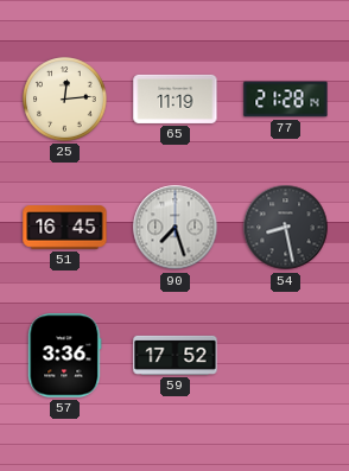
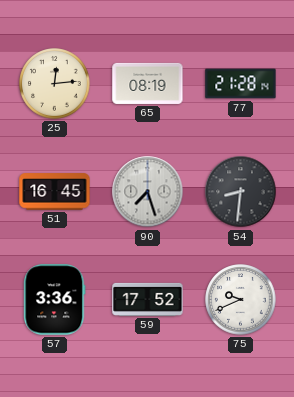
65: 11:19 -> 08:19 (148, 83)
54: 8:28 -> 8:31 (241, 192)
75: none -> 9:41 (241, 300)
